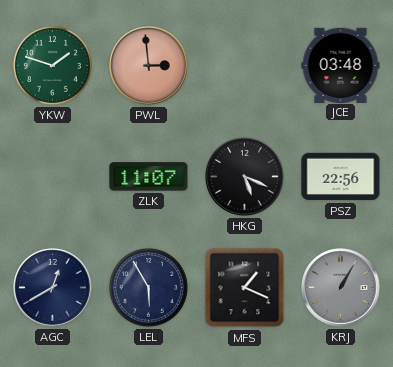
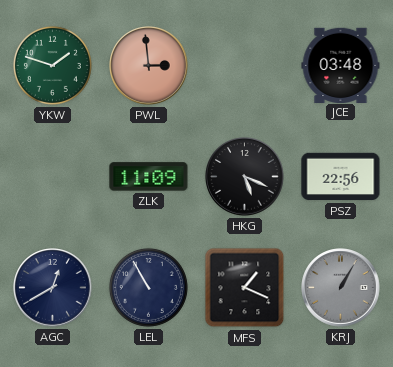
ZLK: 11:07 -> 11:09 (149, 177)
LEL: 5:55 -> 10:55 (148, 287)
